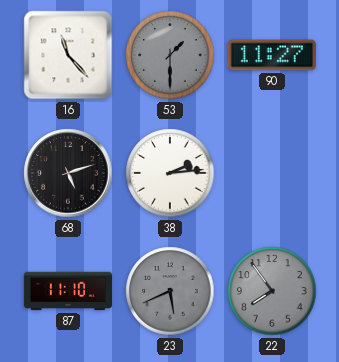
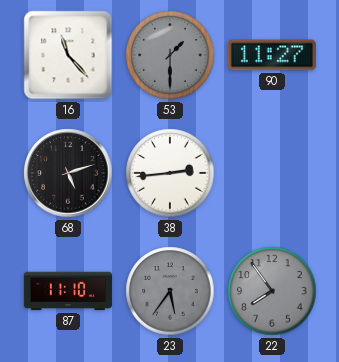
38: 2:14 -> 2:44 (170, 173)
23: 5:41 -> 5:36 (170, 291)
